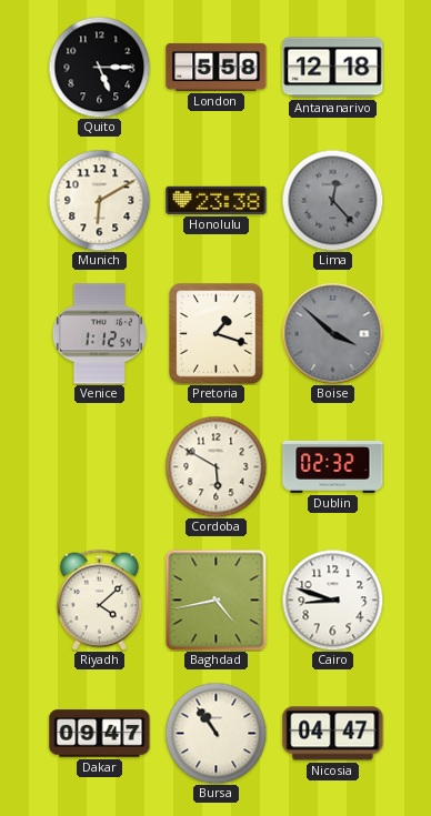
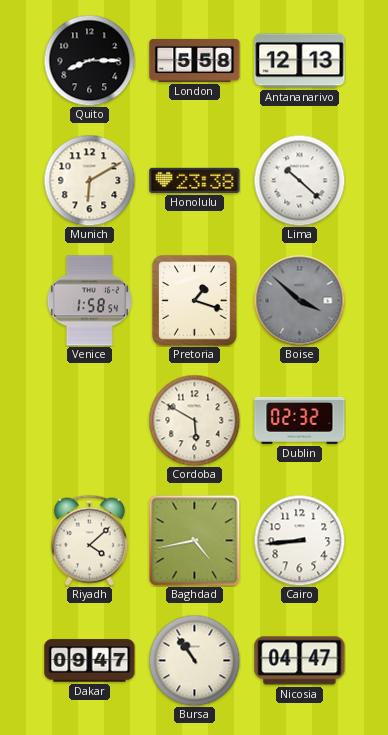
Quito: 5:15 -> 8:15 (89, 60)
Antananarivo: 12:18 -> 12:13 (300, 61)
Lima: 12:23 -> 10:22 (299, 180)
Lima dial: grey -> white (299, 180)
Venice: 1:12 -> 1:58 (89, 301)
Cairo: 8:48 -> 8:44 (299, 540)
